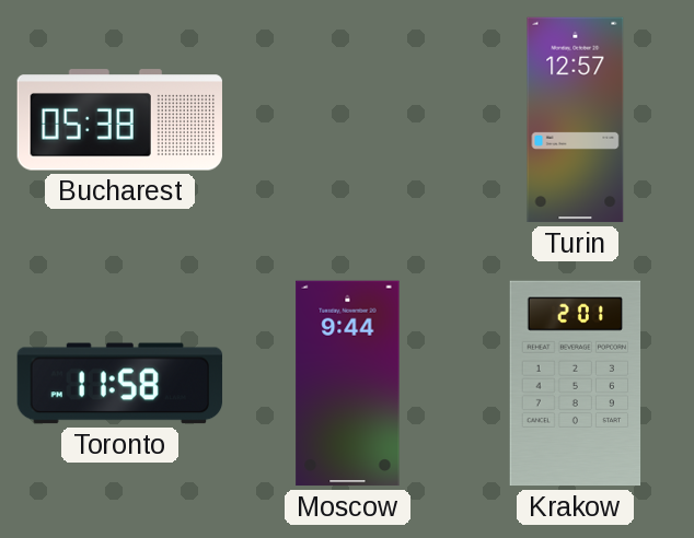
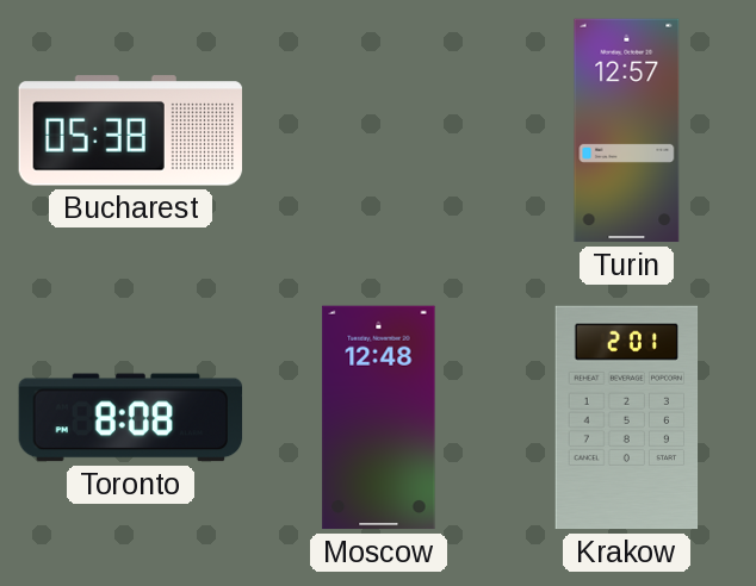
Toronto: 11:58 -> 8:08 (131, 418)
Moscow: 9:44 -> 12:48 (379, 418)
